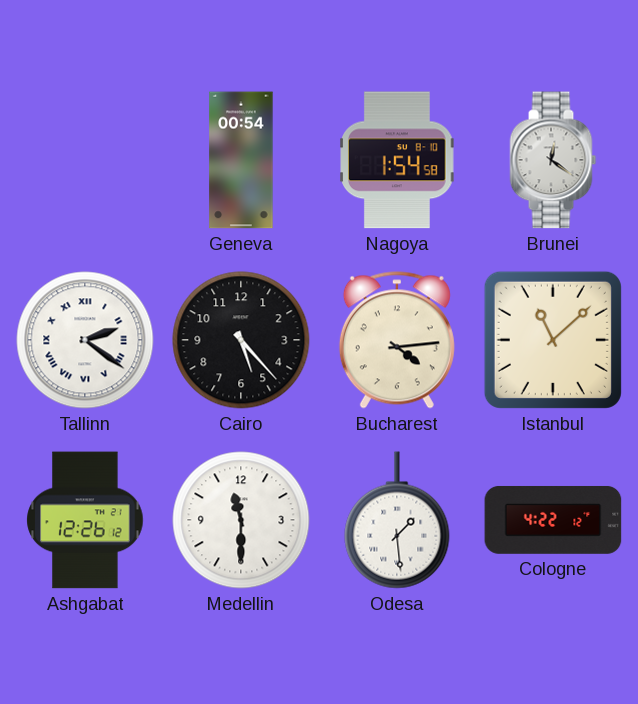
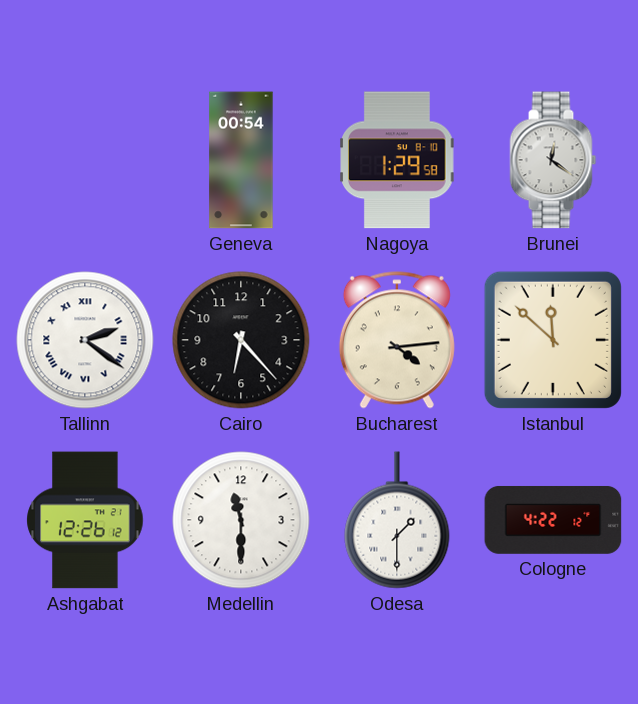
Nagoya: 1:54 -> 1:29 (397, 160)
Cairo: 5:23 -> 6:23 (241, 340)
Istanbul: 11:08 -> 11:52 (553, 340)
Odesa: 1:29 -> 1:30 (397, 520)
